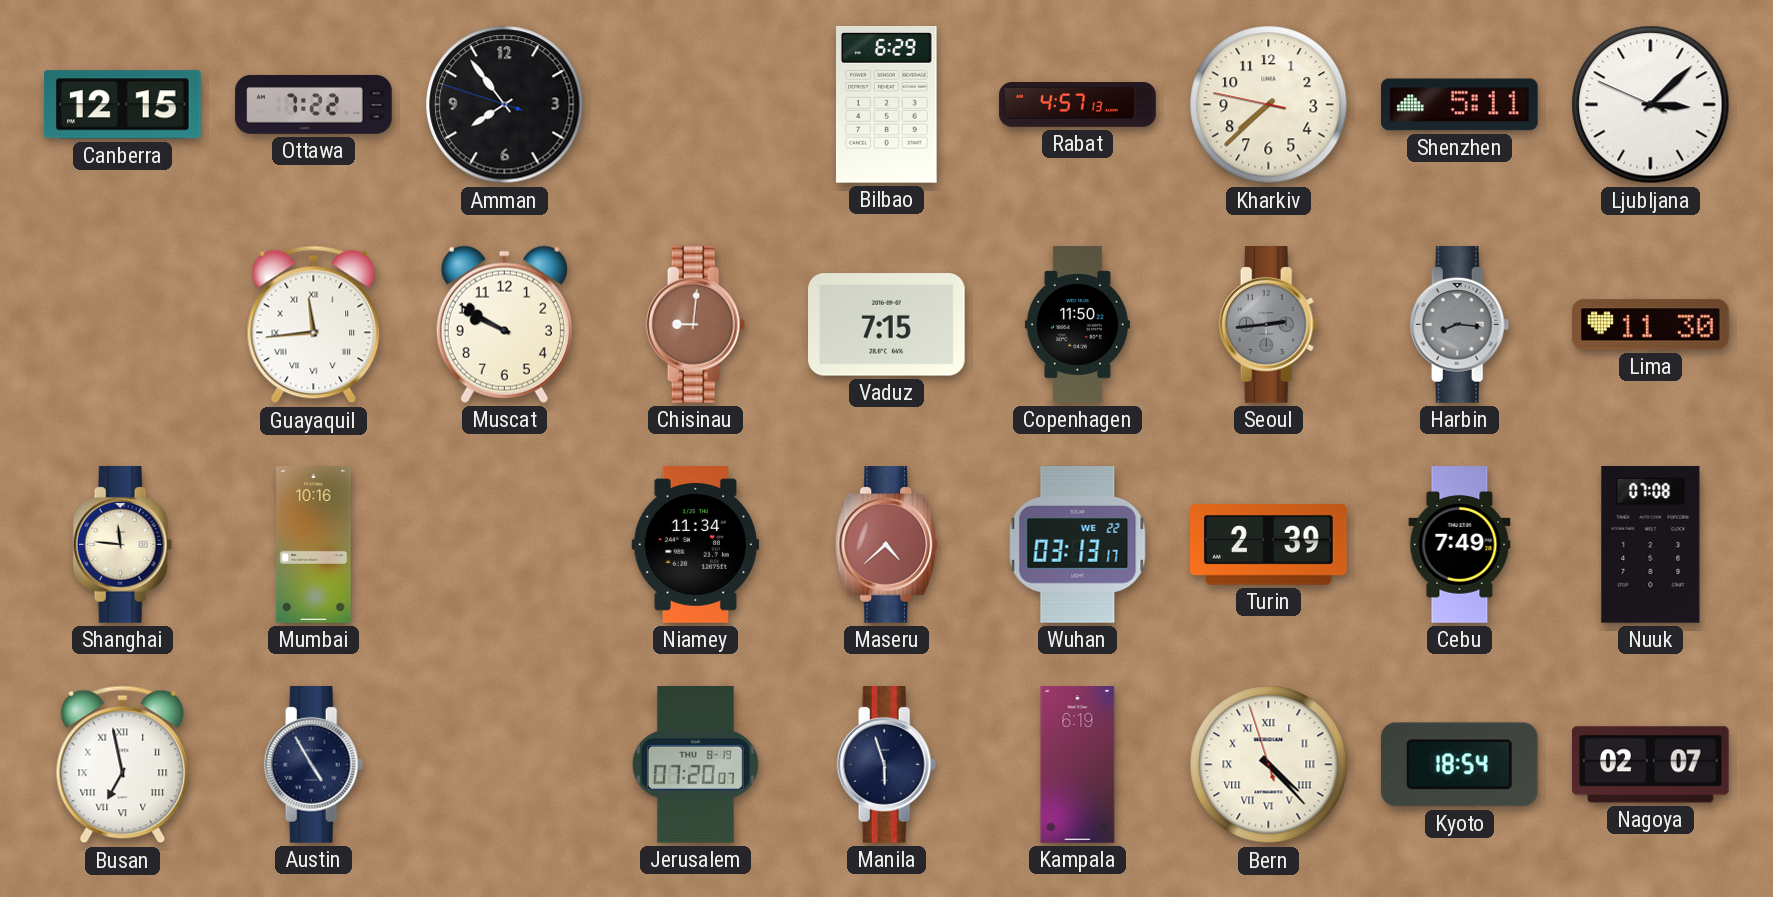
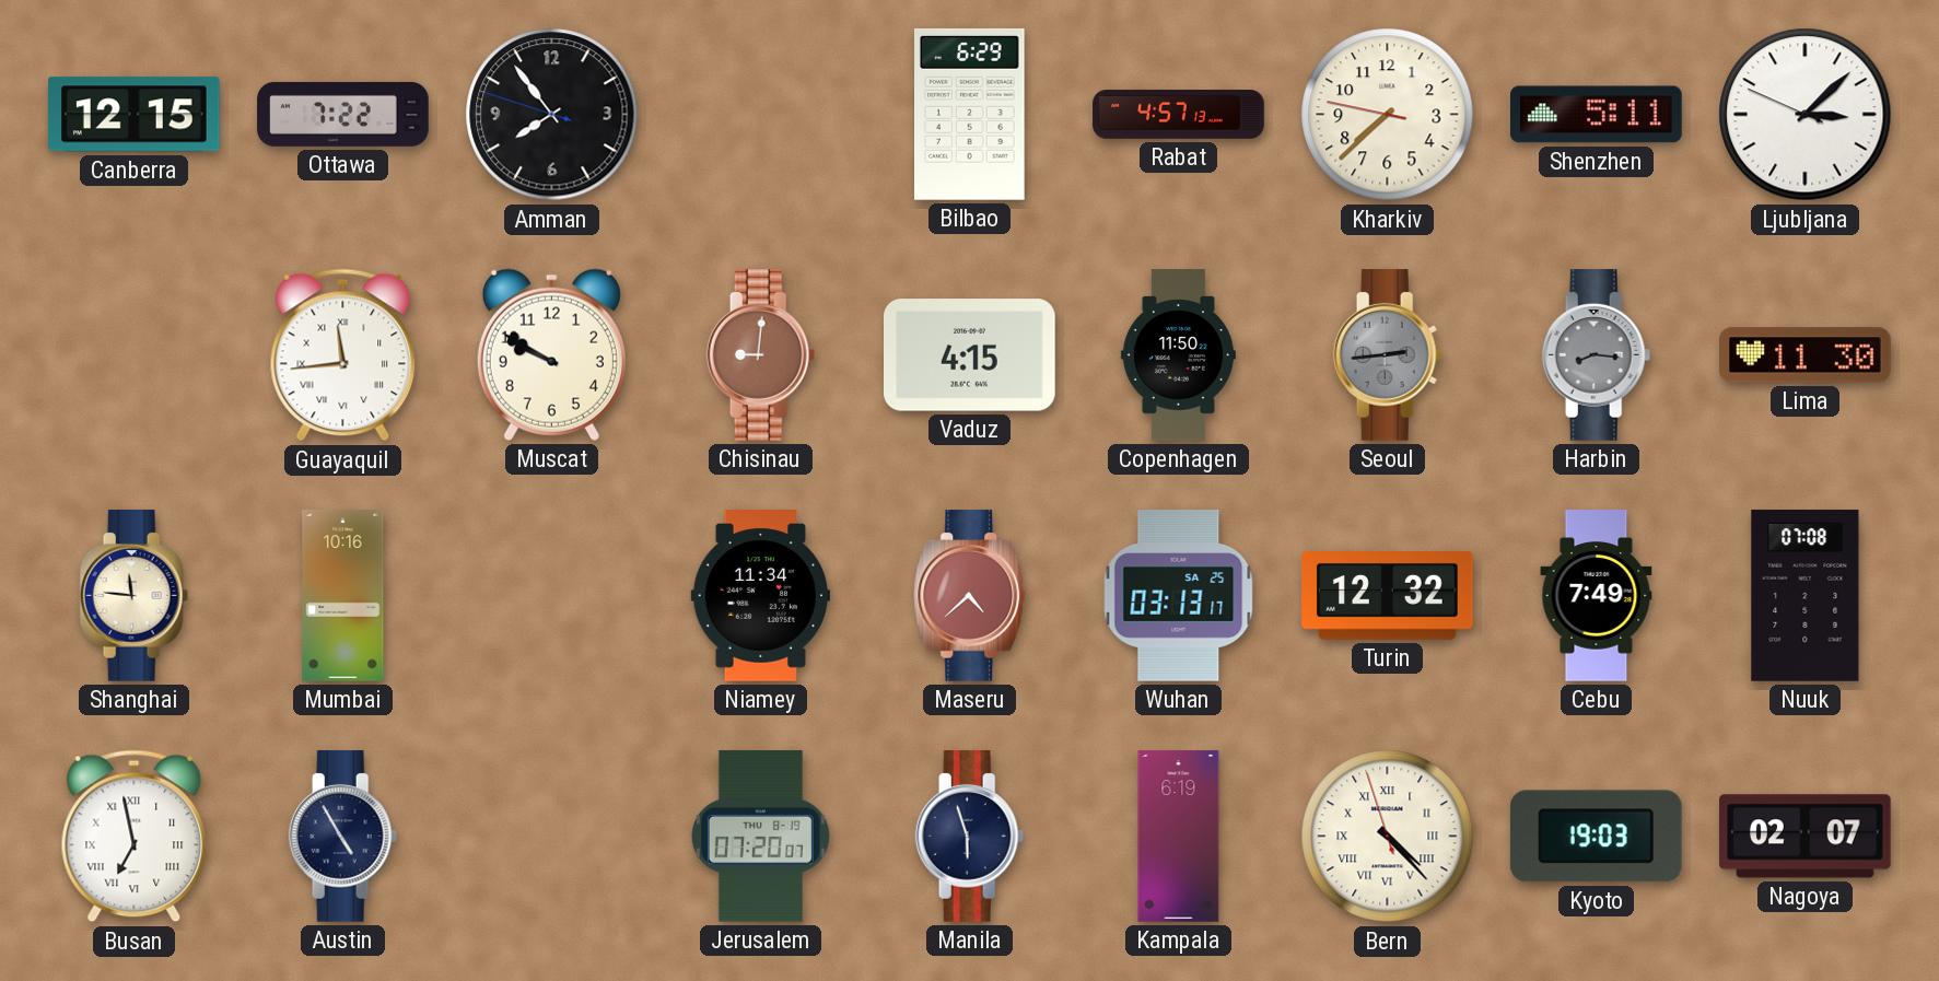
Vaduz: 7:15 -> 4:15 (970, 355)
Wuhan date: WE 22 -> SA 25 (1179, 596)
Turin: 2:39 -> 12:32 (1388, 596)
Kyoto: 18:54 -> 19:03 (1596, 837)
